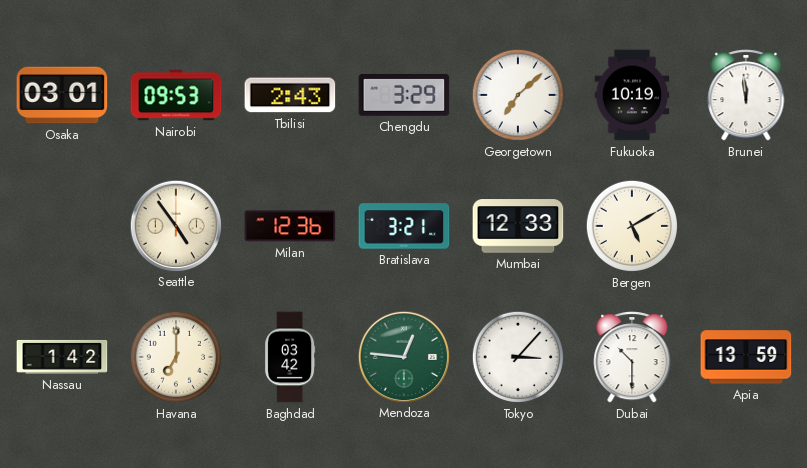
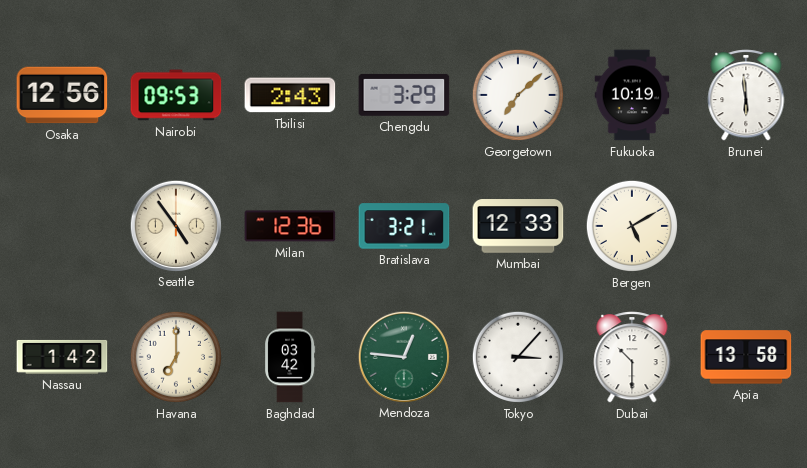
Osaka: 03:01 -> 12:56 (62, 95)
Brunei: 11:59 -> 5:59 (746, 95)
Apia: 13:59 -> 13:58 (746, 357)
